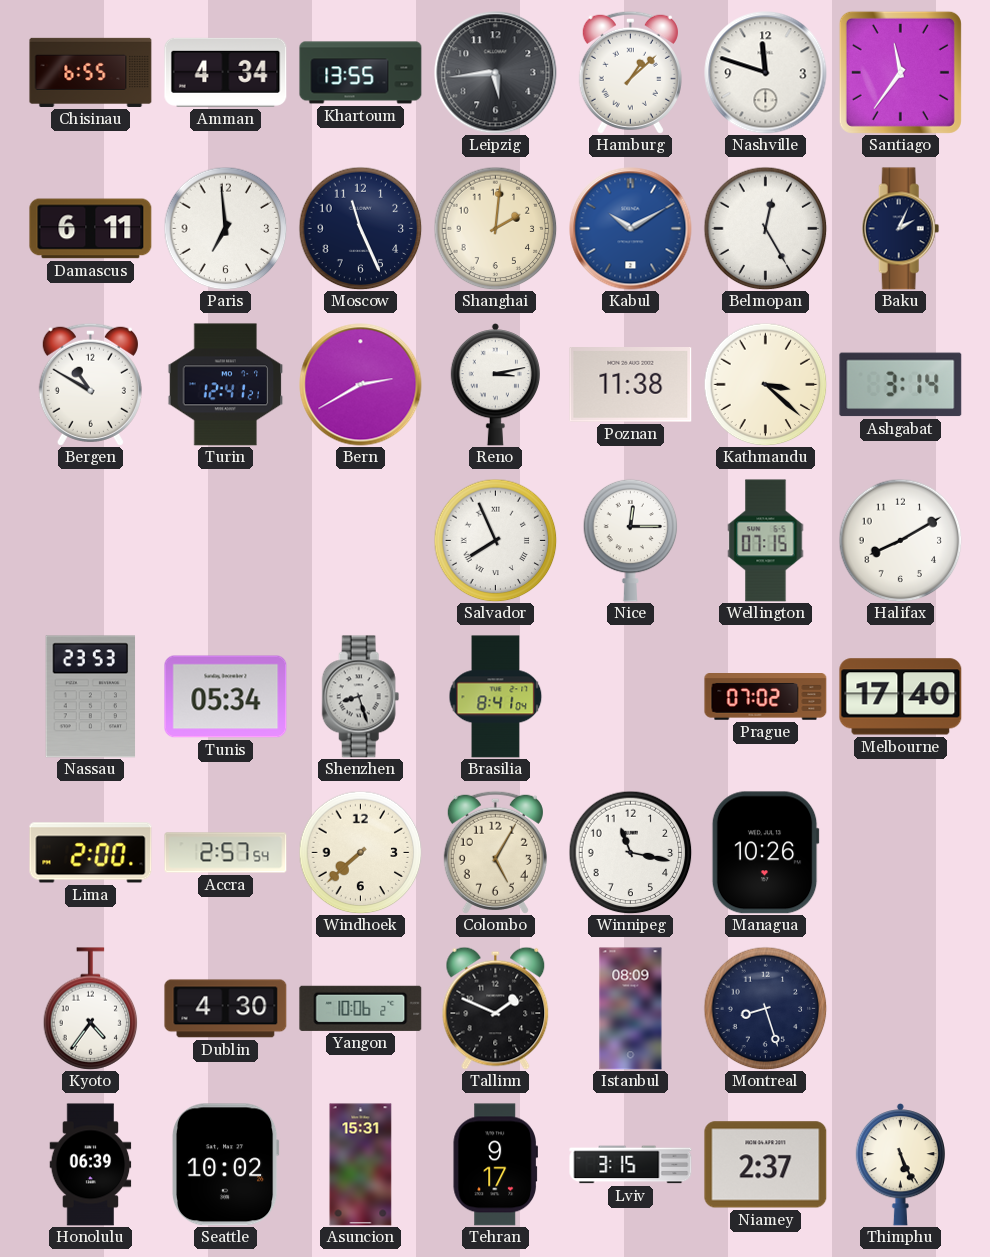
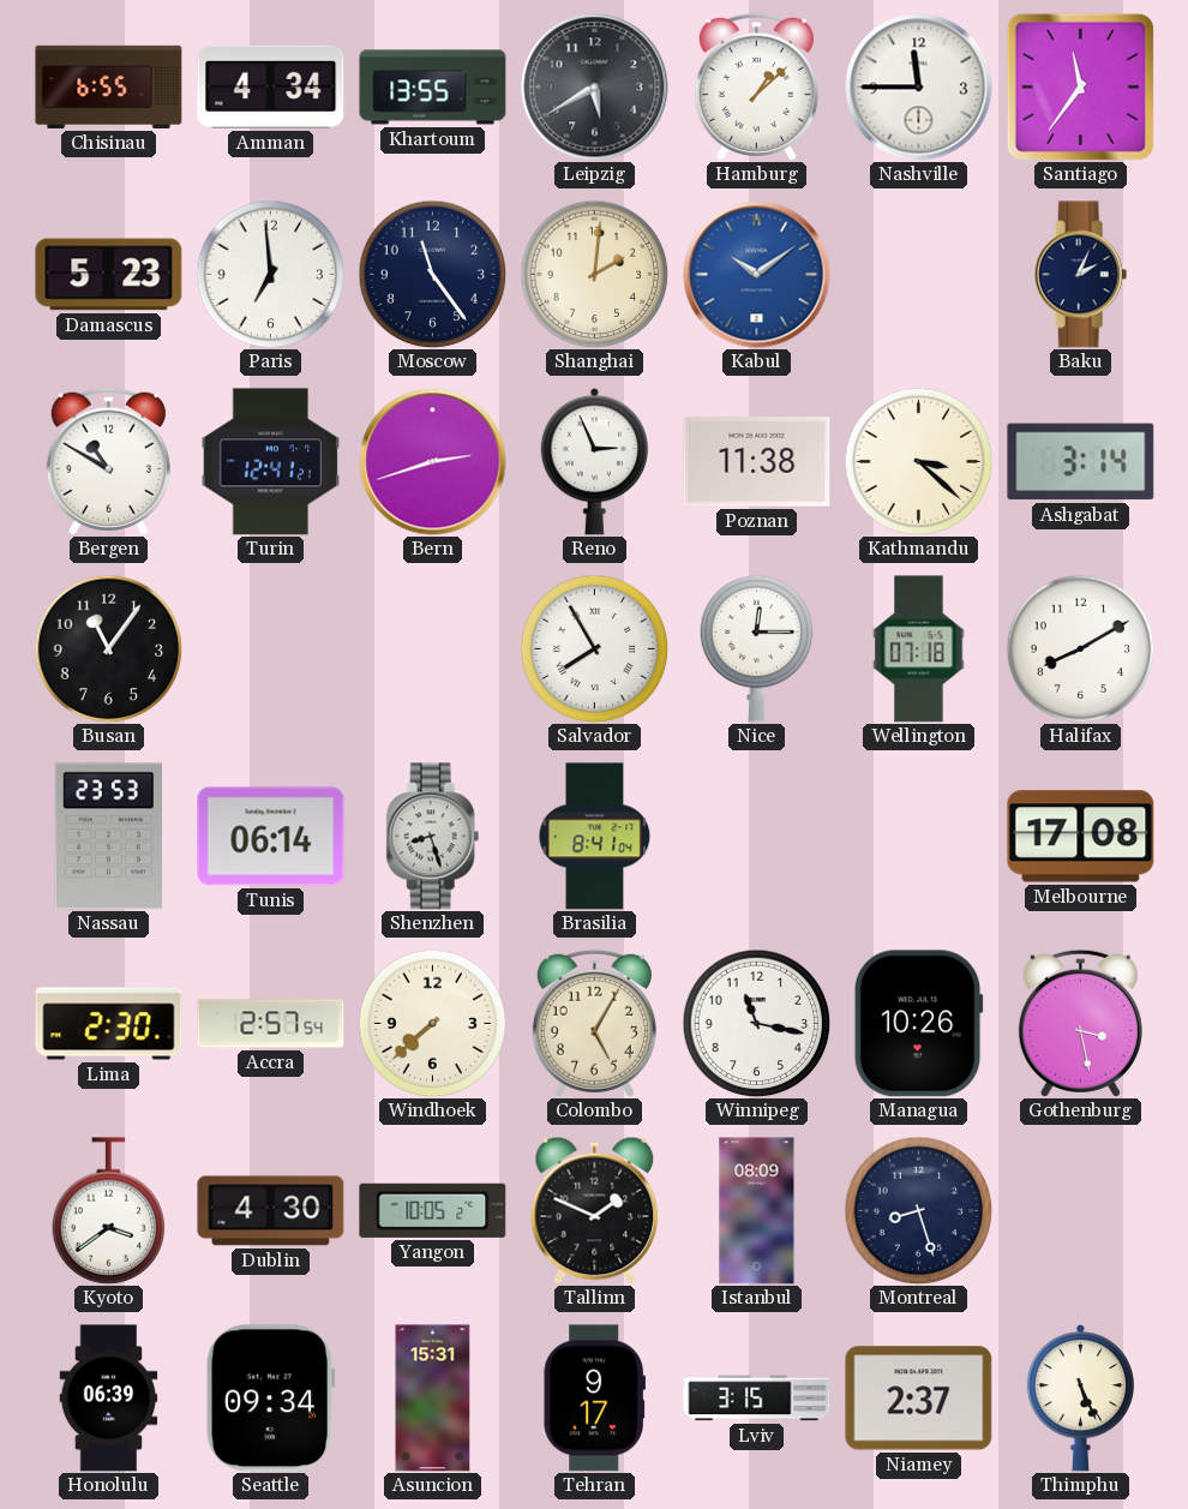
Leipzig: 5:44 -> 5:40 (595, 88)
Nashville: 11:48 -> 11:45 (919, 88)
Damascus: 6:11 -> 5:23 (109, 275)
Moscow: 11:26 -> 11:24 (432, 274)
Kabul: 10:10 -> 10:09 (757, 275)
Belmopan: 12:25 -> none (765, 228)
Bern: 2:40 -> 2:42 (433, 462)
Reno: 3:13 -> 2:56 (594, 462)
Busan: none -> 11:06 (108, 648)
Salvador: 7:56 -> 7:55 (594, 648)
Wellington: 07:15 -> 07:18 (919, 649)
Tunis: 05:34 -> 06:14 (271, 837)
Prague: 07:02 -> none (766, 697)
Melbourne: 17:40 -> 17:08 (1081, 837)
Lima: 2:00 -> 2:30 (109, 1024)
Gothenburg: none -> 3:28 (1080, 1023)
Kyoto: 4:36 -> 3:39 (109, 1211)
Yangon: 10:06 -> 10:05 (433, 1210)
Seattle: 10:02 -> 09:34 (270, 1399)
